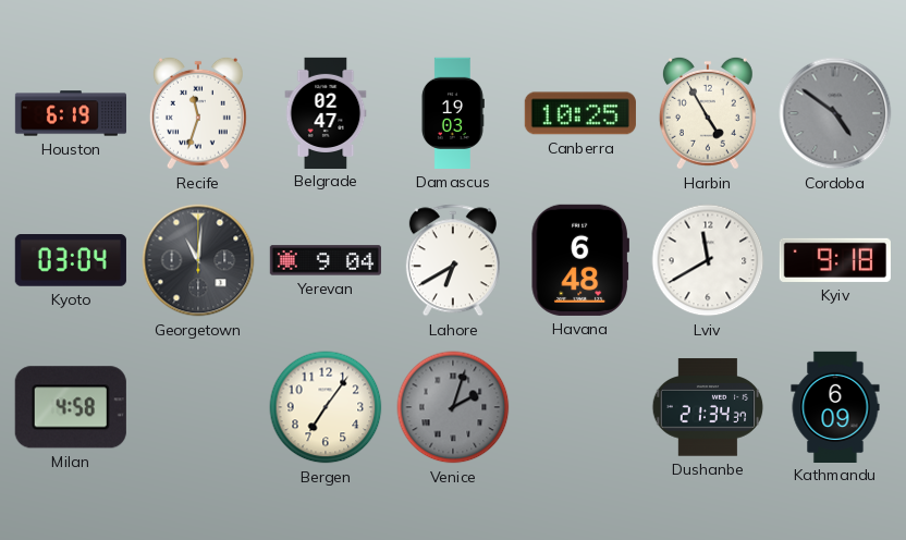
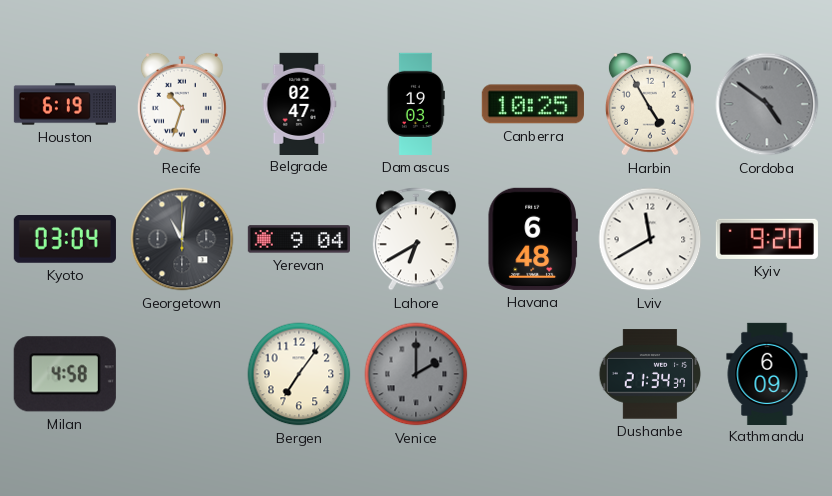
Recife: 11:33 -> 10:33 (182, 104)
Kyiv: 9:18 -> 9:20 (767, 239)
Venice: 2:03 -> 2:00 (416, 374)
